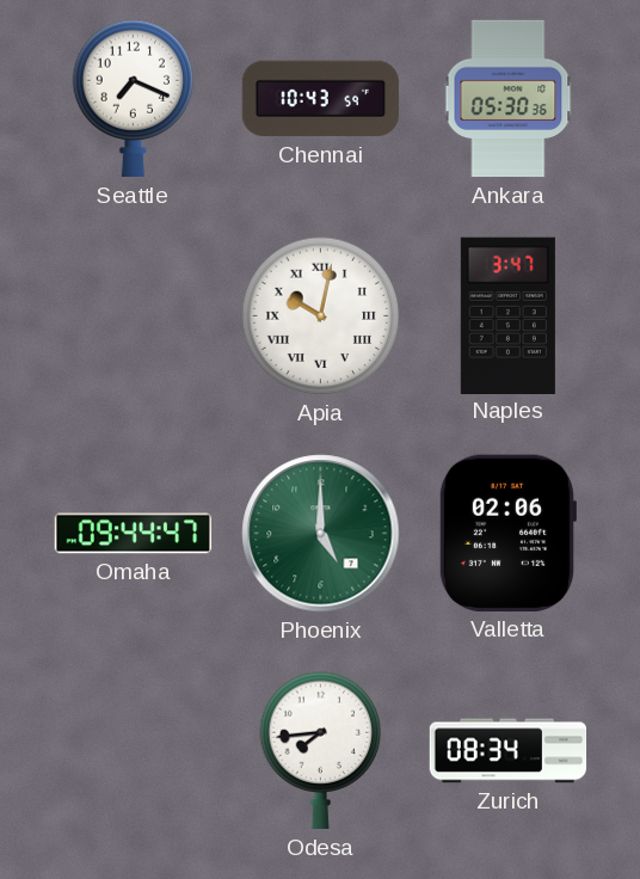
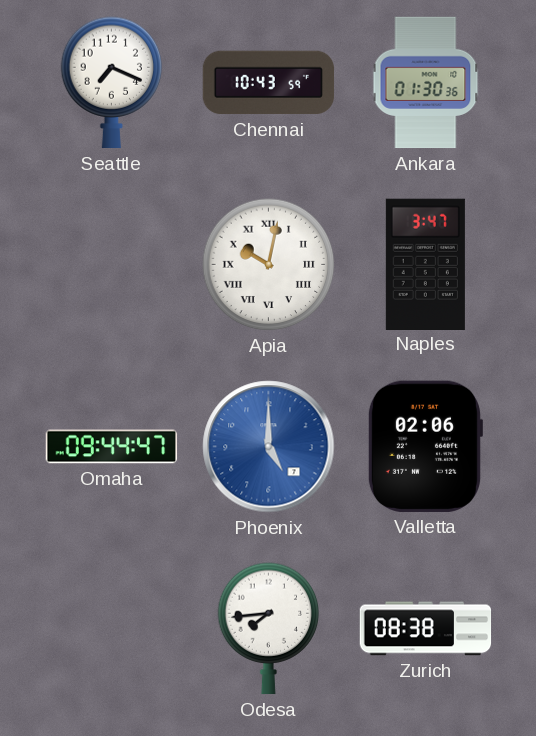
Ankara: 05:30 -> 01:30 (426, 83)
Phoenix dial: green -> blue (269, 447)
Zurich: 08:34 -> 08:38 (426, 629)
